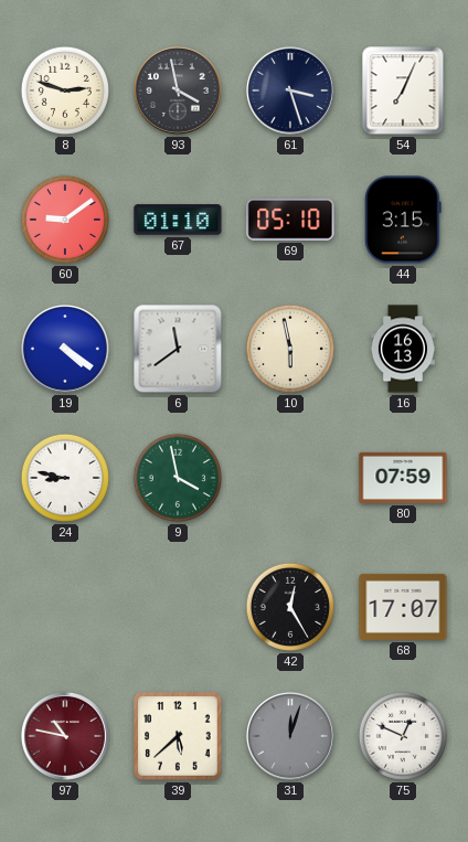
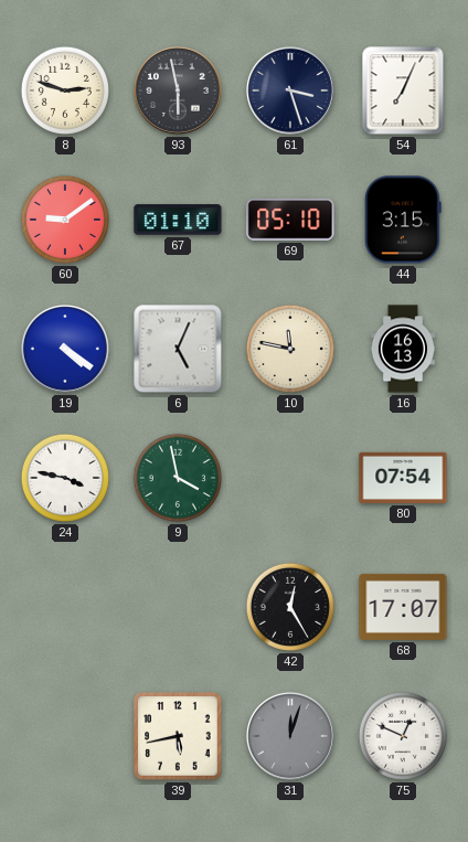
93: 3:58 -> 5:58 (178, 90)
6: 11:39 -> 5:04 (178, 349)
10: 5:58 -> 11:47 (290, 349)
24: 8:47 -> 3:47 (65, 478)
80: 07:59 -> 07:54 (403, 478)
97: 10:47 -> none (65, 736)
39: 5:38 -> 5:43 (178, 736)
